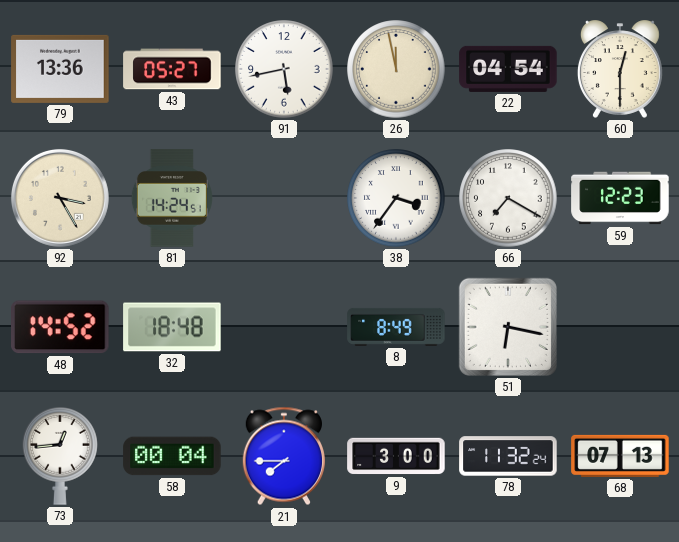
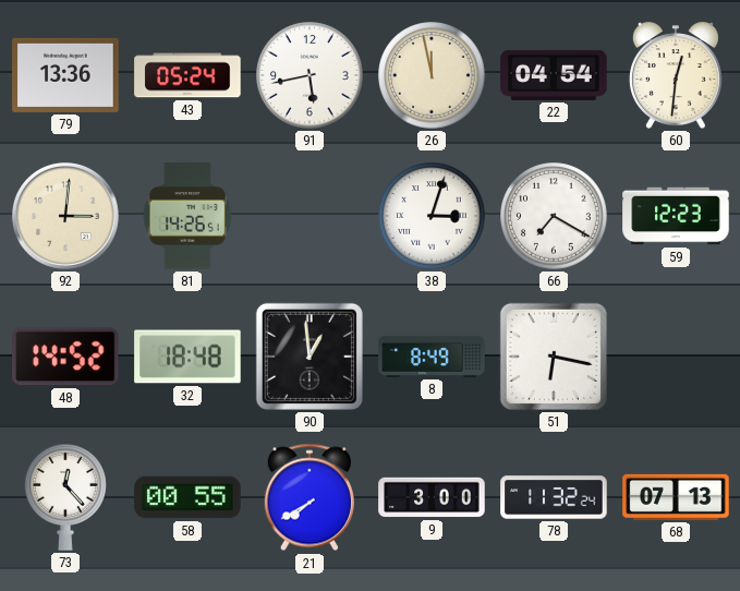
43: 05:27 -> 05:24 (187, 75)
60: 12:30 -> 12:31 (676, 75)
92: 3:25 -> 3:01 (65, 216)
81: 14:24 -> 14:26 (187, 216)
38: 3:36 -> 3:03 (432, 216)
90: none -> 12:59 (310, 357)
73: 12:44 -> 12:23 (65, 498)
58: 00:04 -> 00:55 (187, 497)
21: 7:45 -> 7:40 (310, 497)
